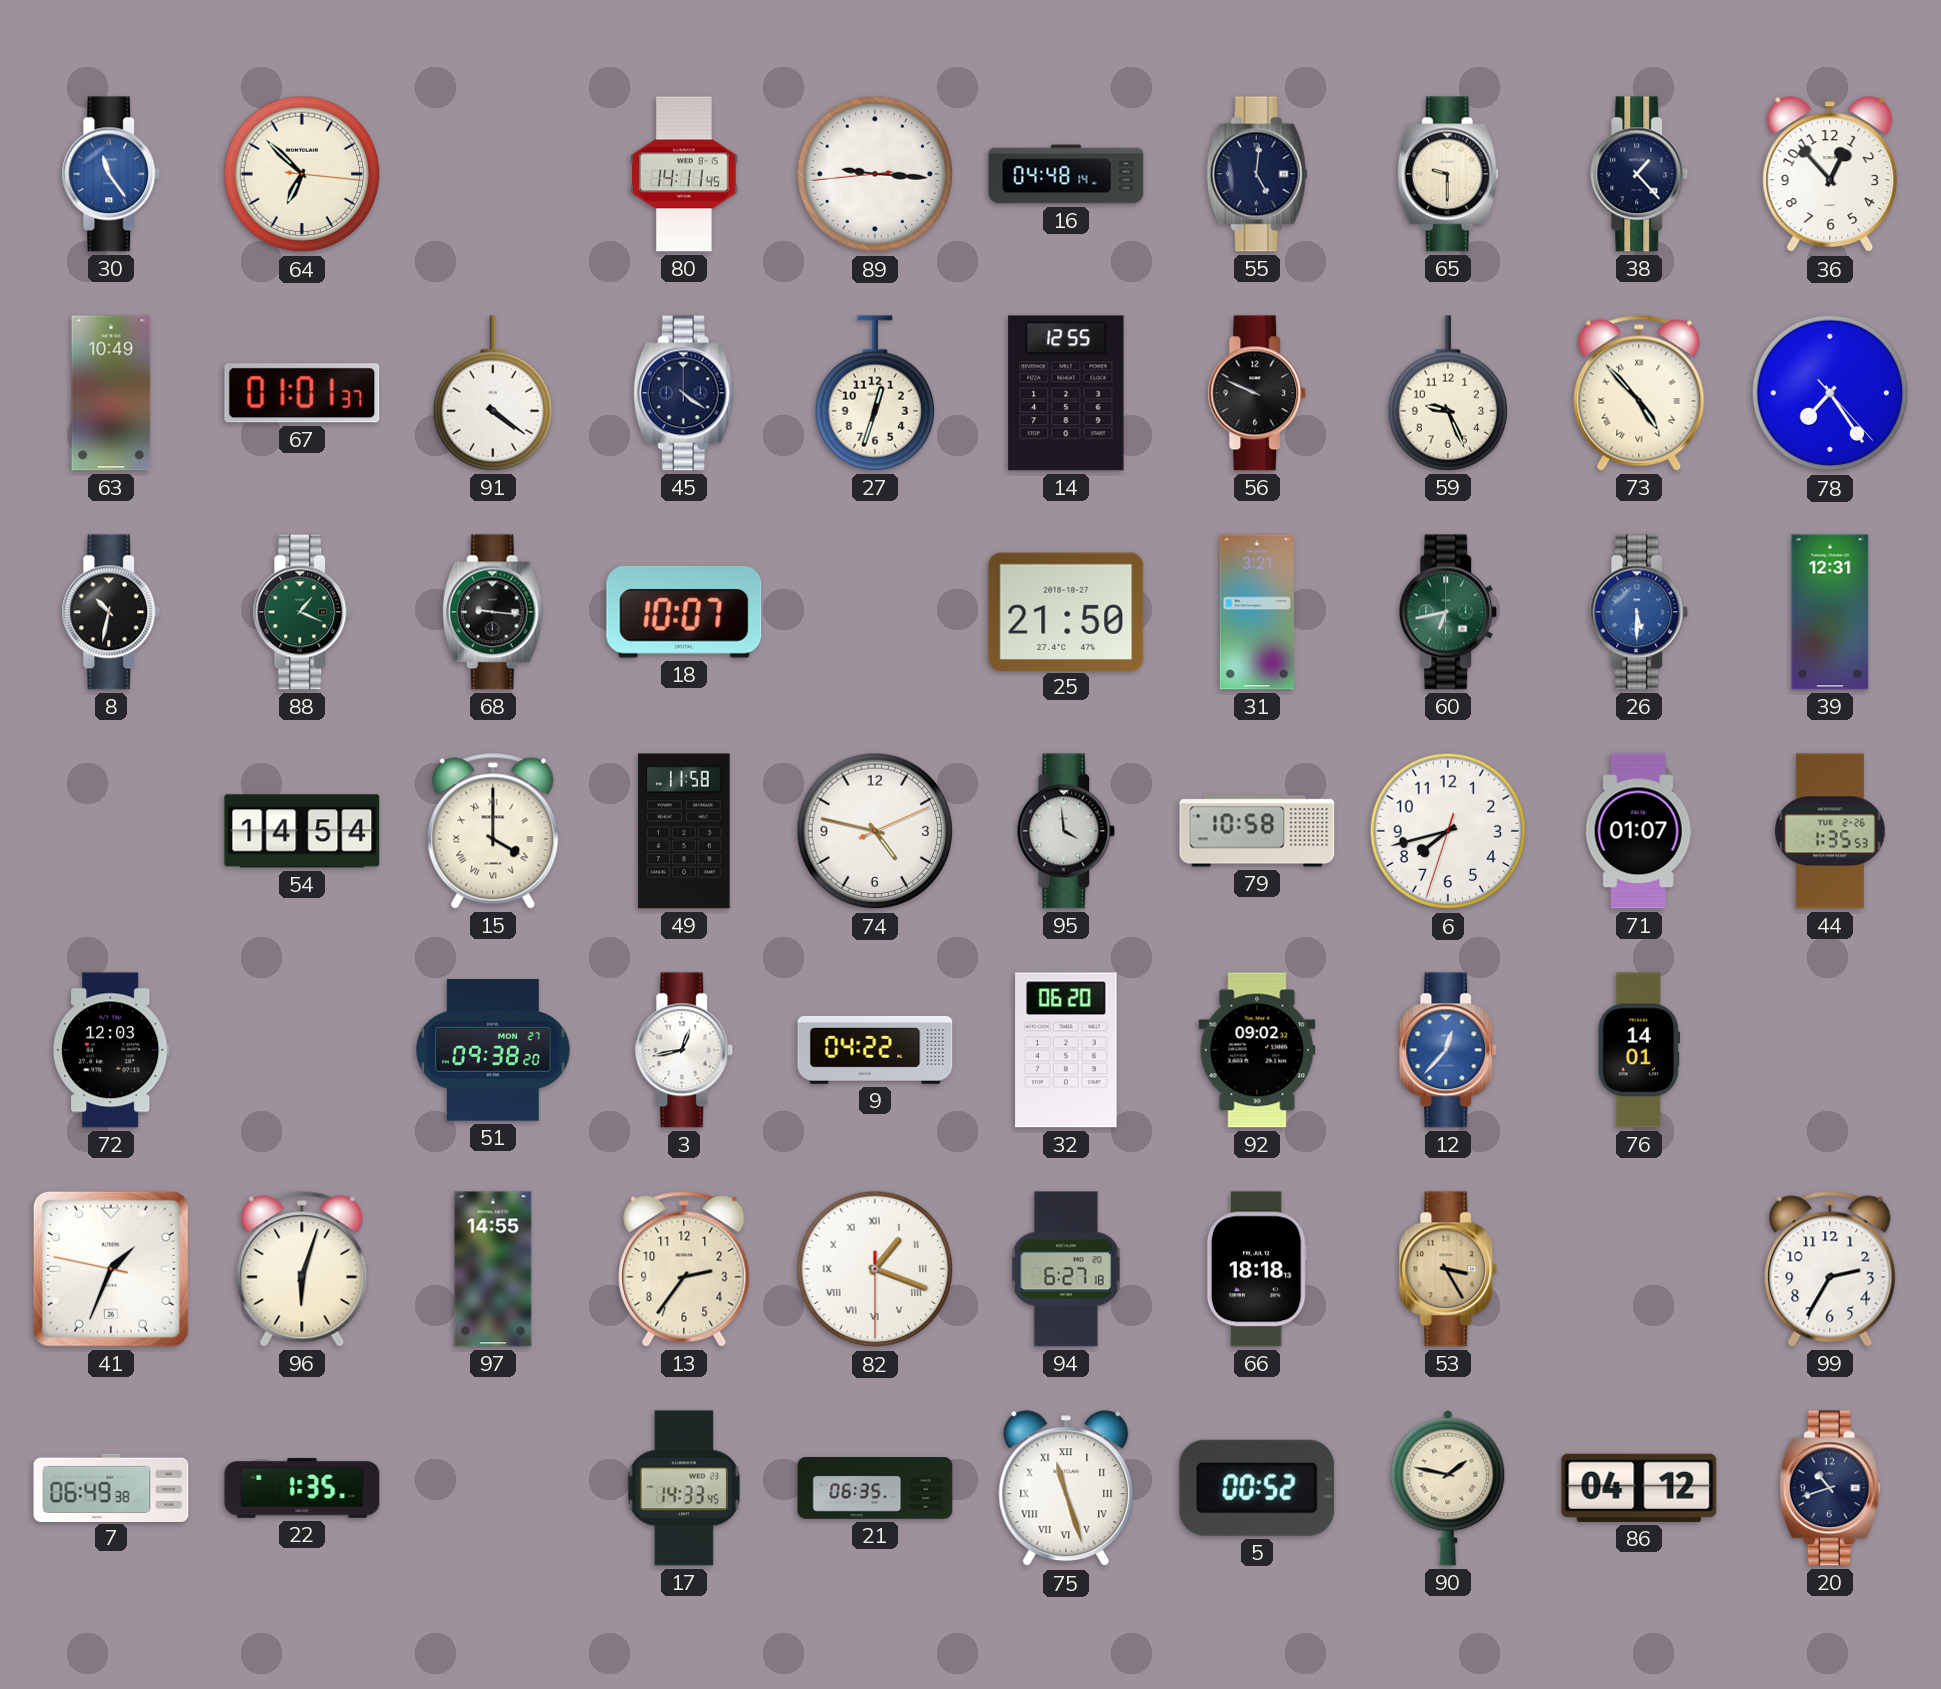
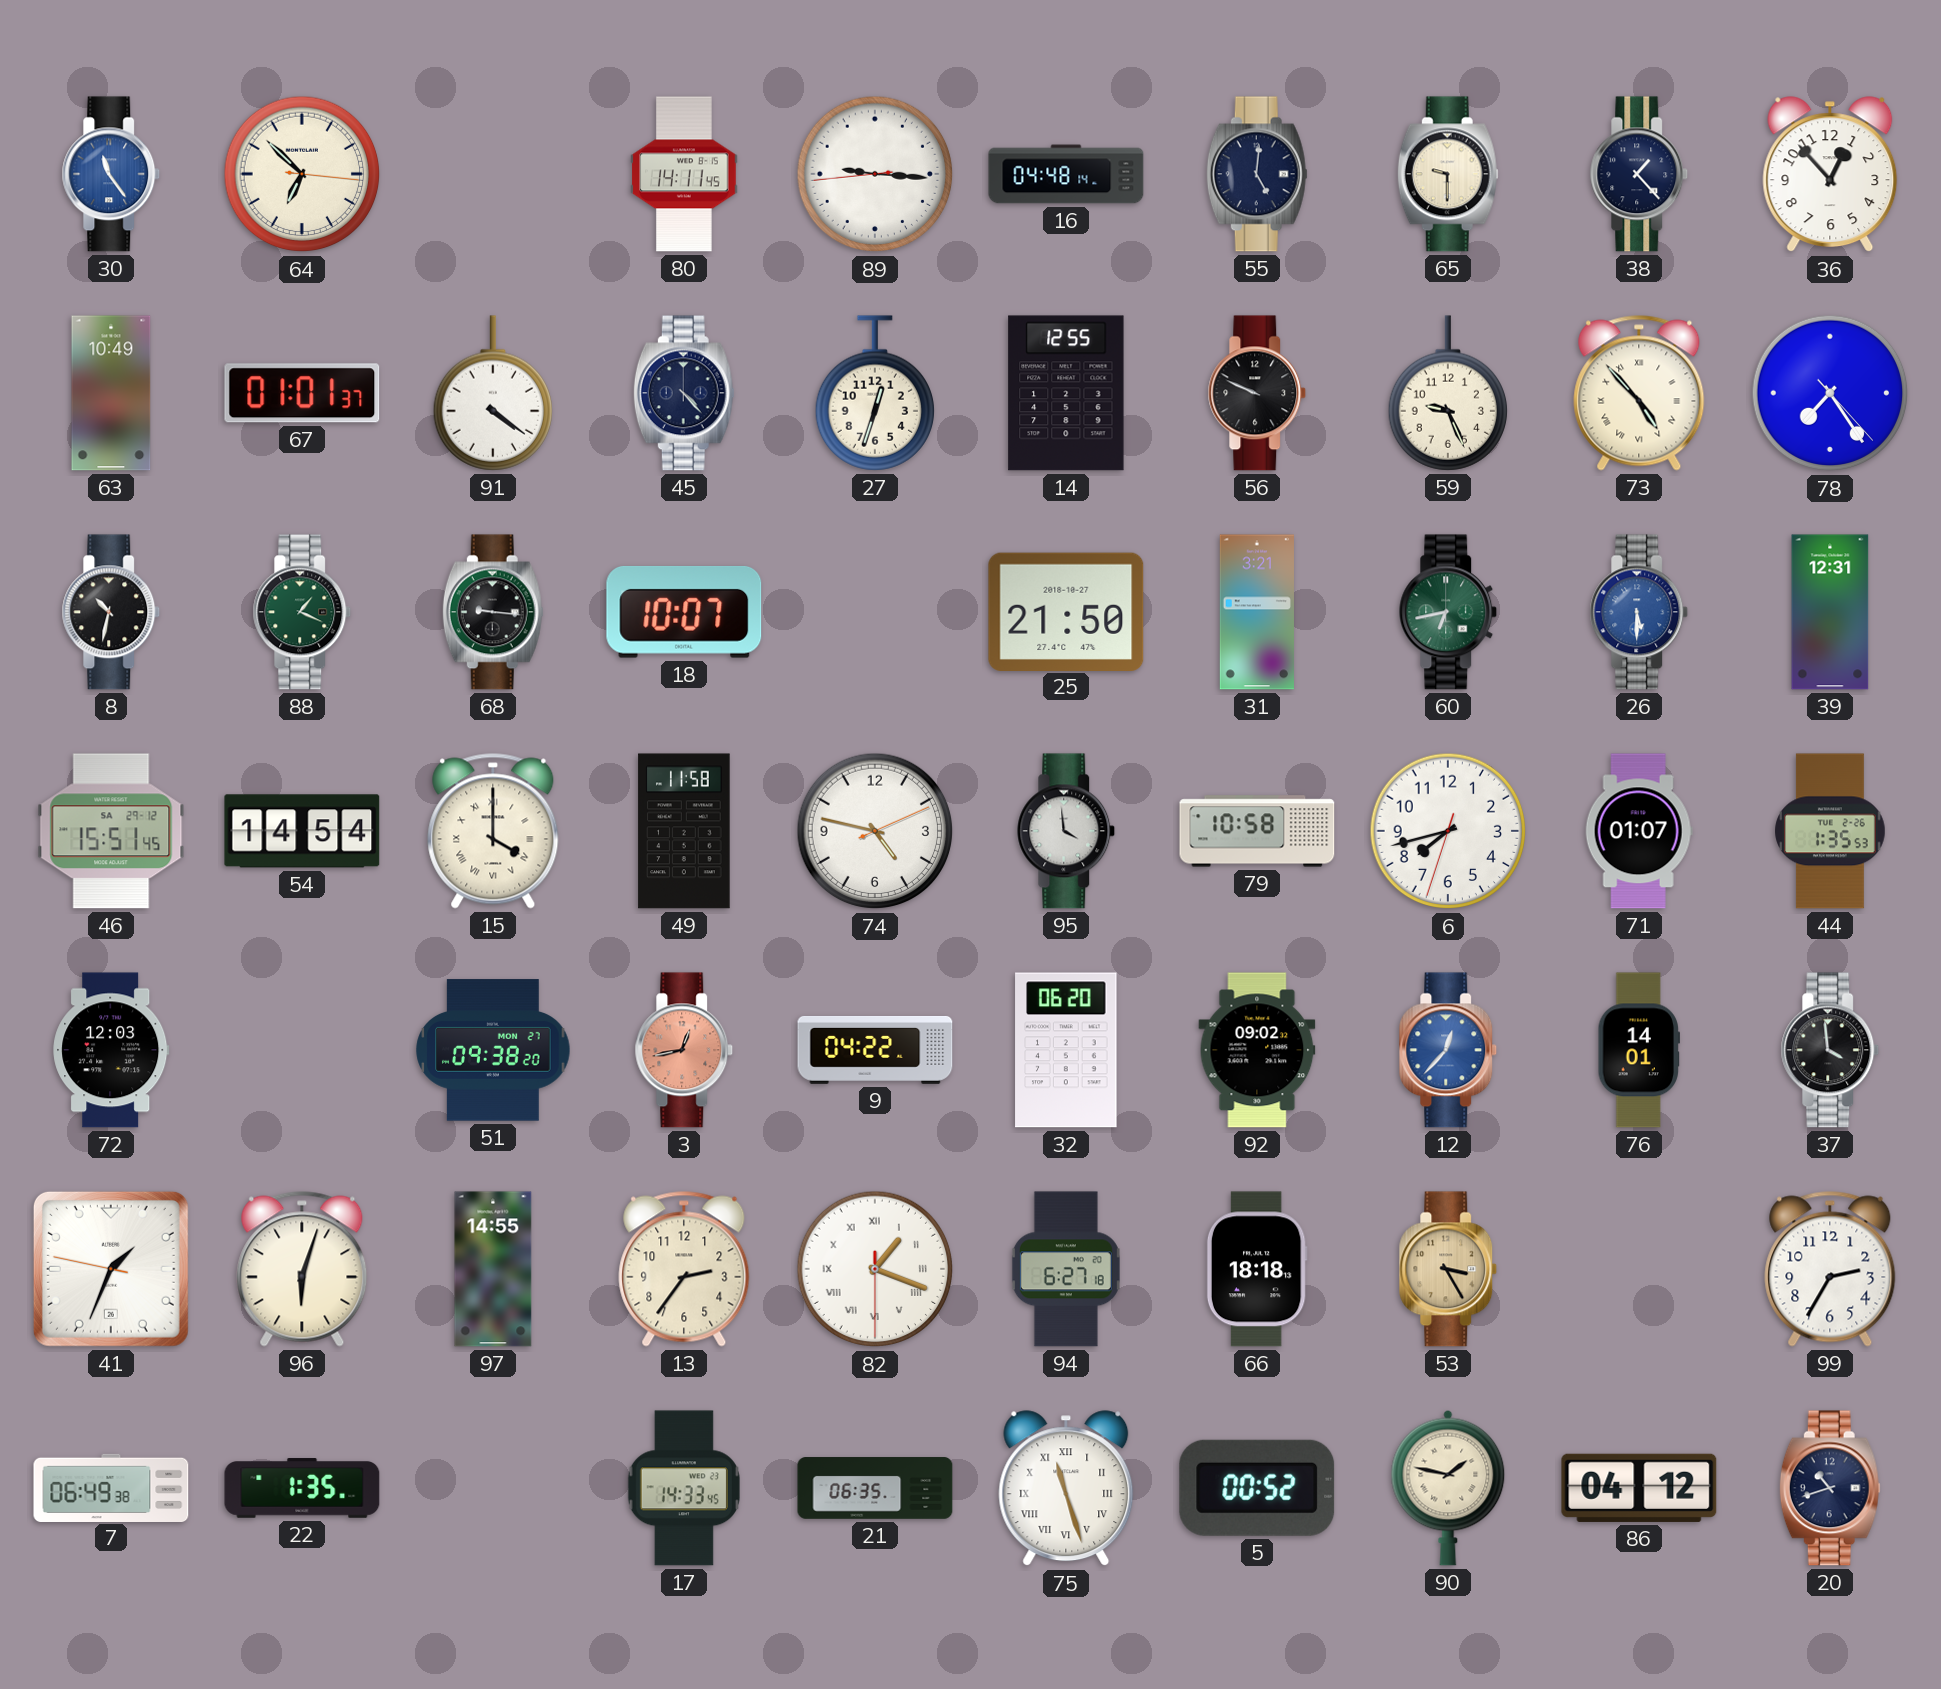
45: 4:21 -> 4:23 (684, 393)
46: none -> 15:51 (111, 831)
3 dial: white -> salmon (684, 1050)
37: none -> 3:59 (1830, 1050)
